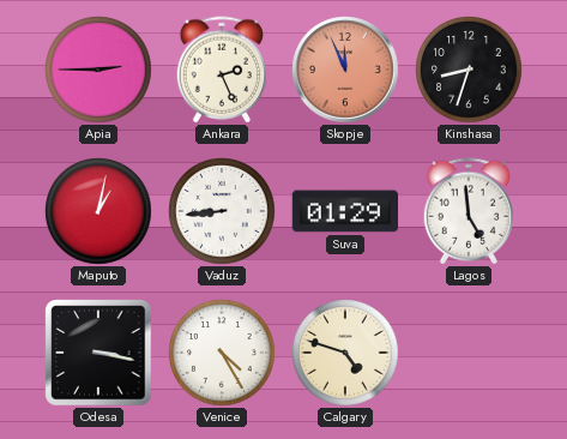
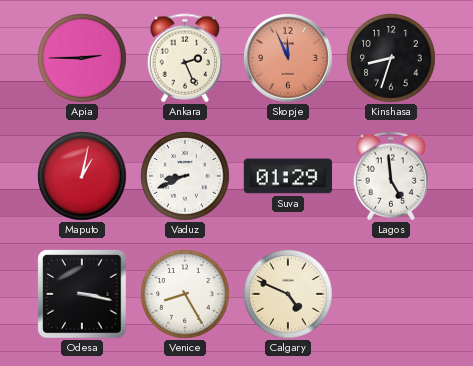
Vaduz: 8:44 -> 8:41 (185, 176)
Venice: 4:25 -> 8:25 (185, 294)
Calgary: 4:48 -> 4:49 (288, 294)
